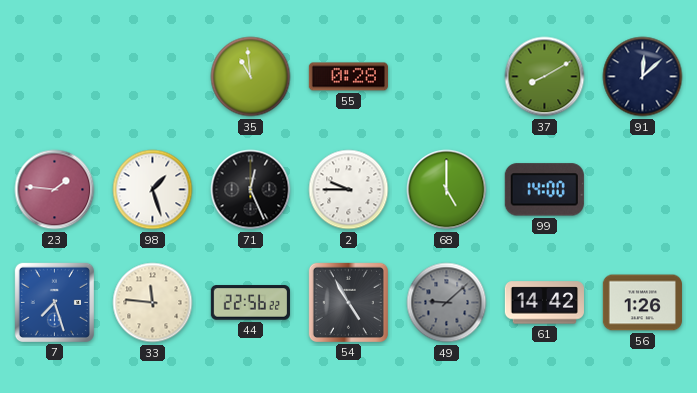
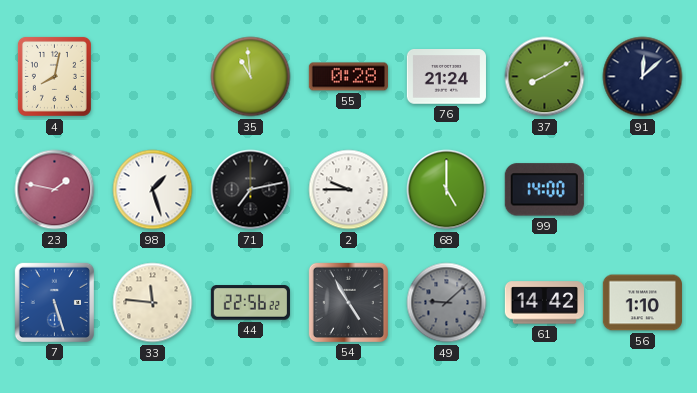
4: none -> 8:02 (54, 76)
76: none -> 21:24 (446, 77)
23: 1:46 -> 1:47 (55, 190)
71: 12:26 -> 7:13 (251, 190)
7: 7:27 -> 5:27 (54, 302)
56: 1:26 -> 1:10 (642, 303)
